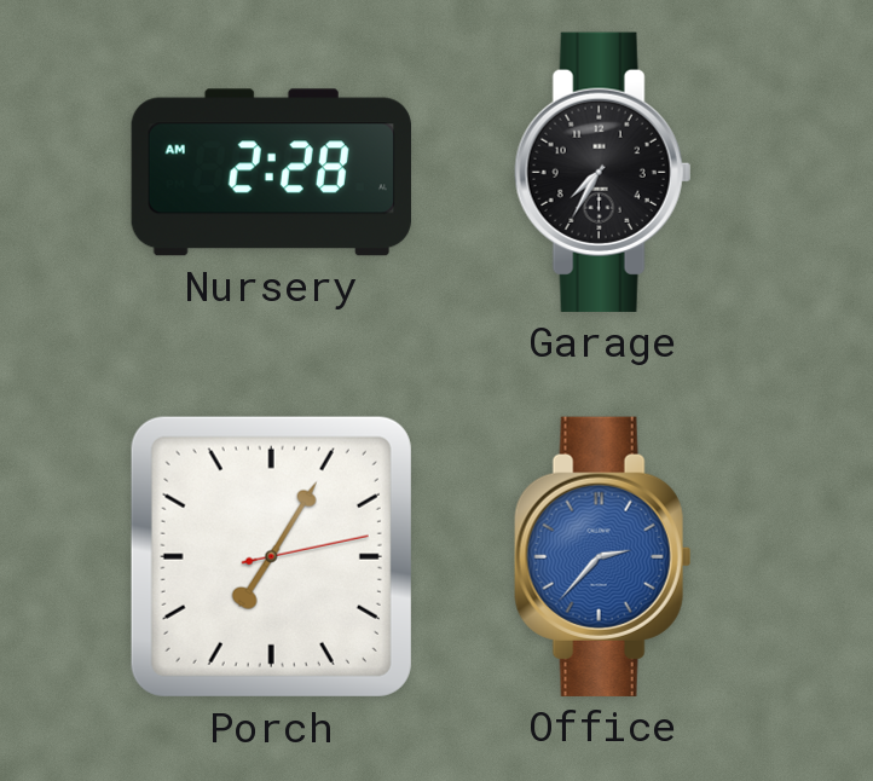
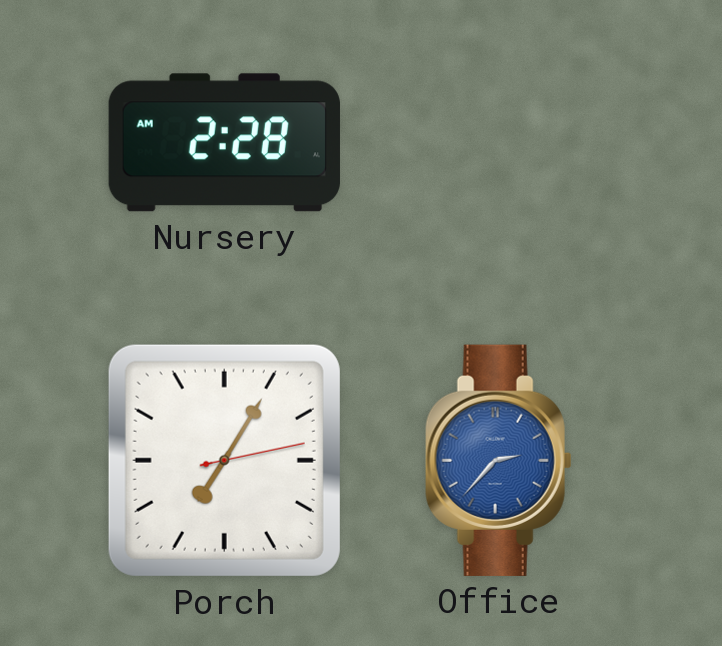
Garage: 7:35 -> none (603, 172)
